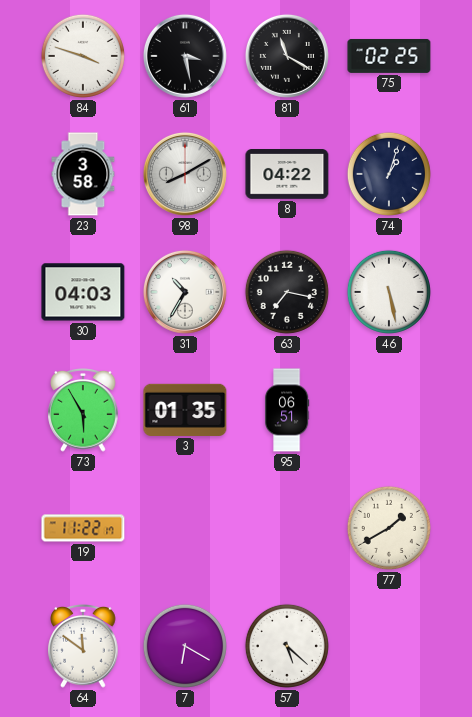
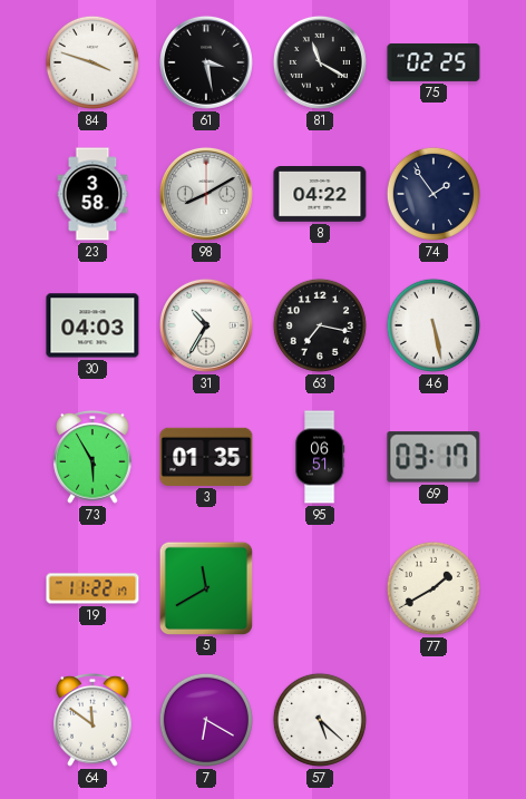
74: 1:03 -> 1:54 (434, 194)
69: none -> 03:17 (434, 457)
5: none -> 11:40 (205, 587)
